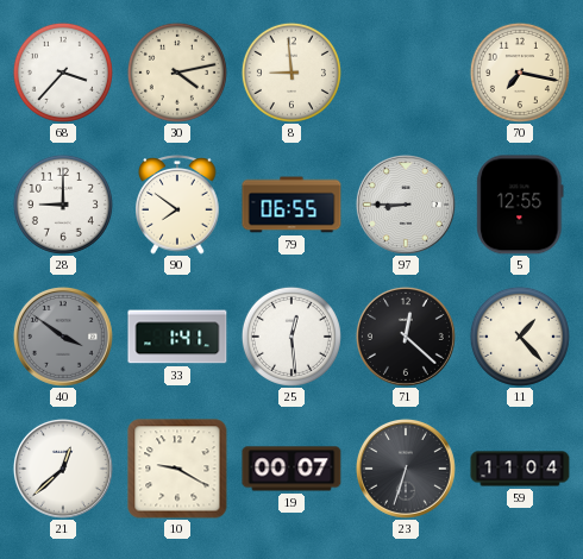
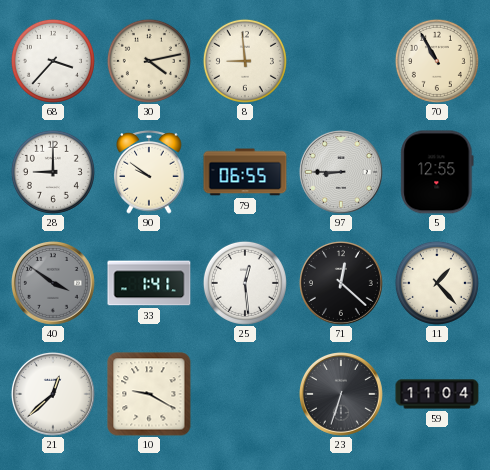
70: 7:17 -> 10:55 (437, 61)
90: 7:51 -> 9:51 (149, 173)
19: 00:07 -> none (291, 469)
